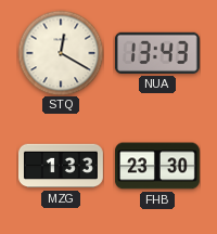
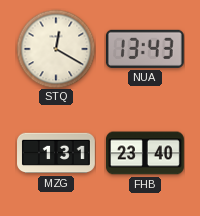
MZG: 1:33 -> 1:31 (57, 153)
FHB: 23:30 -> 23:40 (146, 153)
